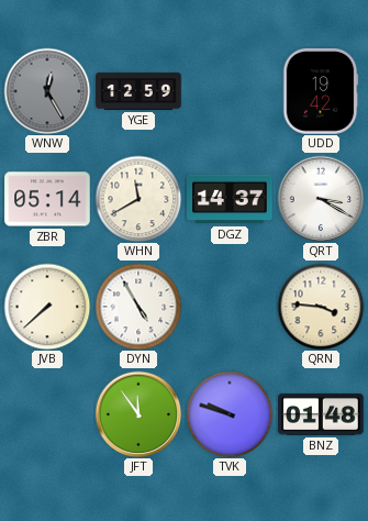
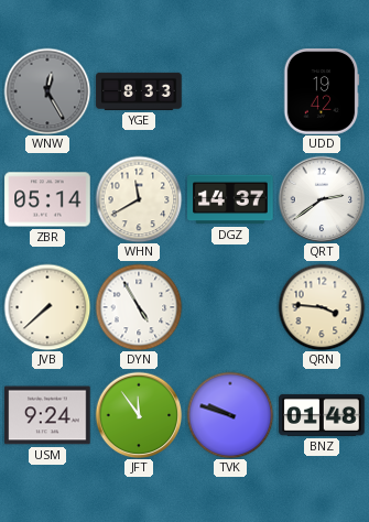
YGE: 12:59 -> 8:33 (139, 91)
QRT: 3:20 -> 2:39 (322, 199)
USM: none -> 9:24 (47, 415)
